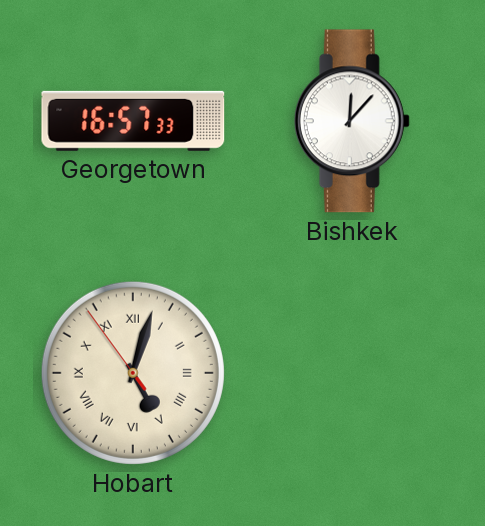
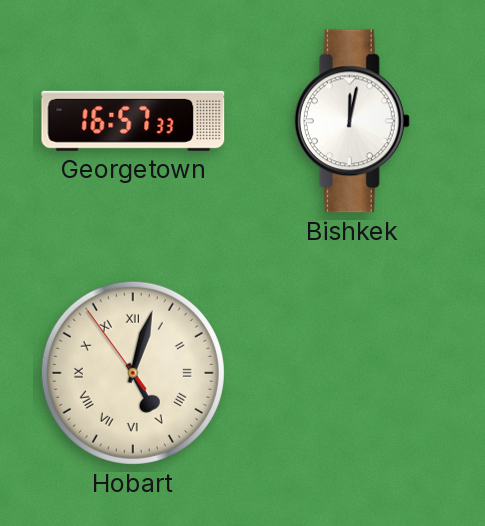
Bishkek: 12:07 -> 12:02 (352, 121)
